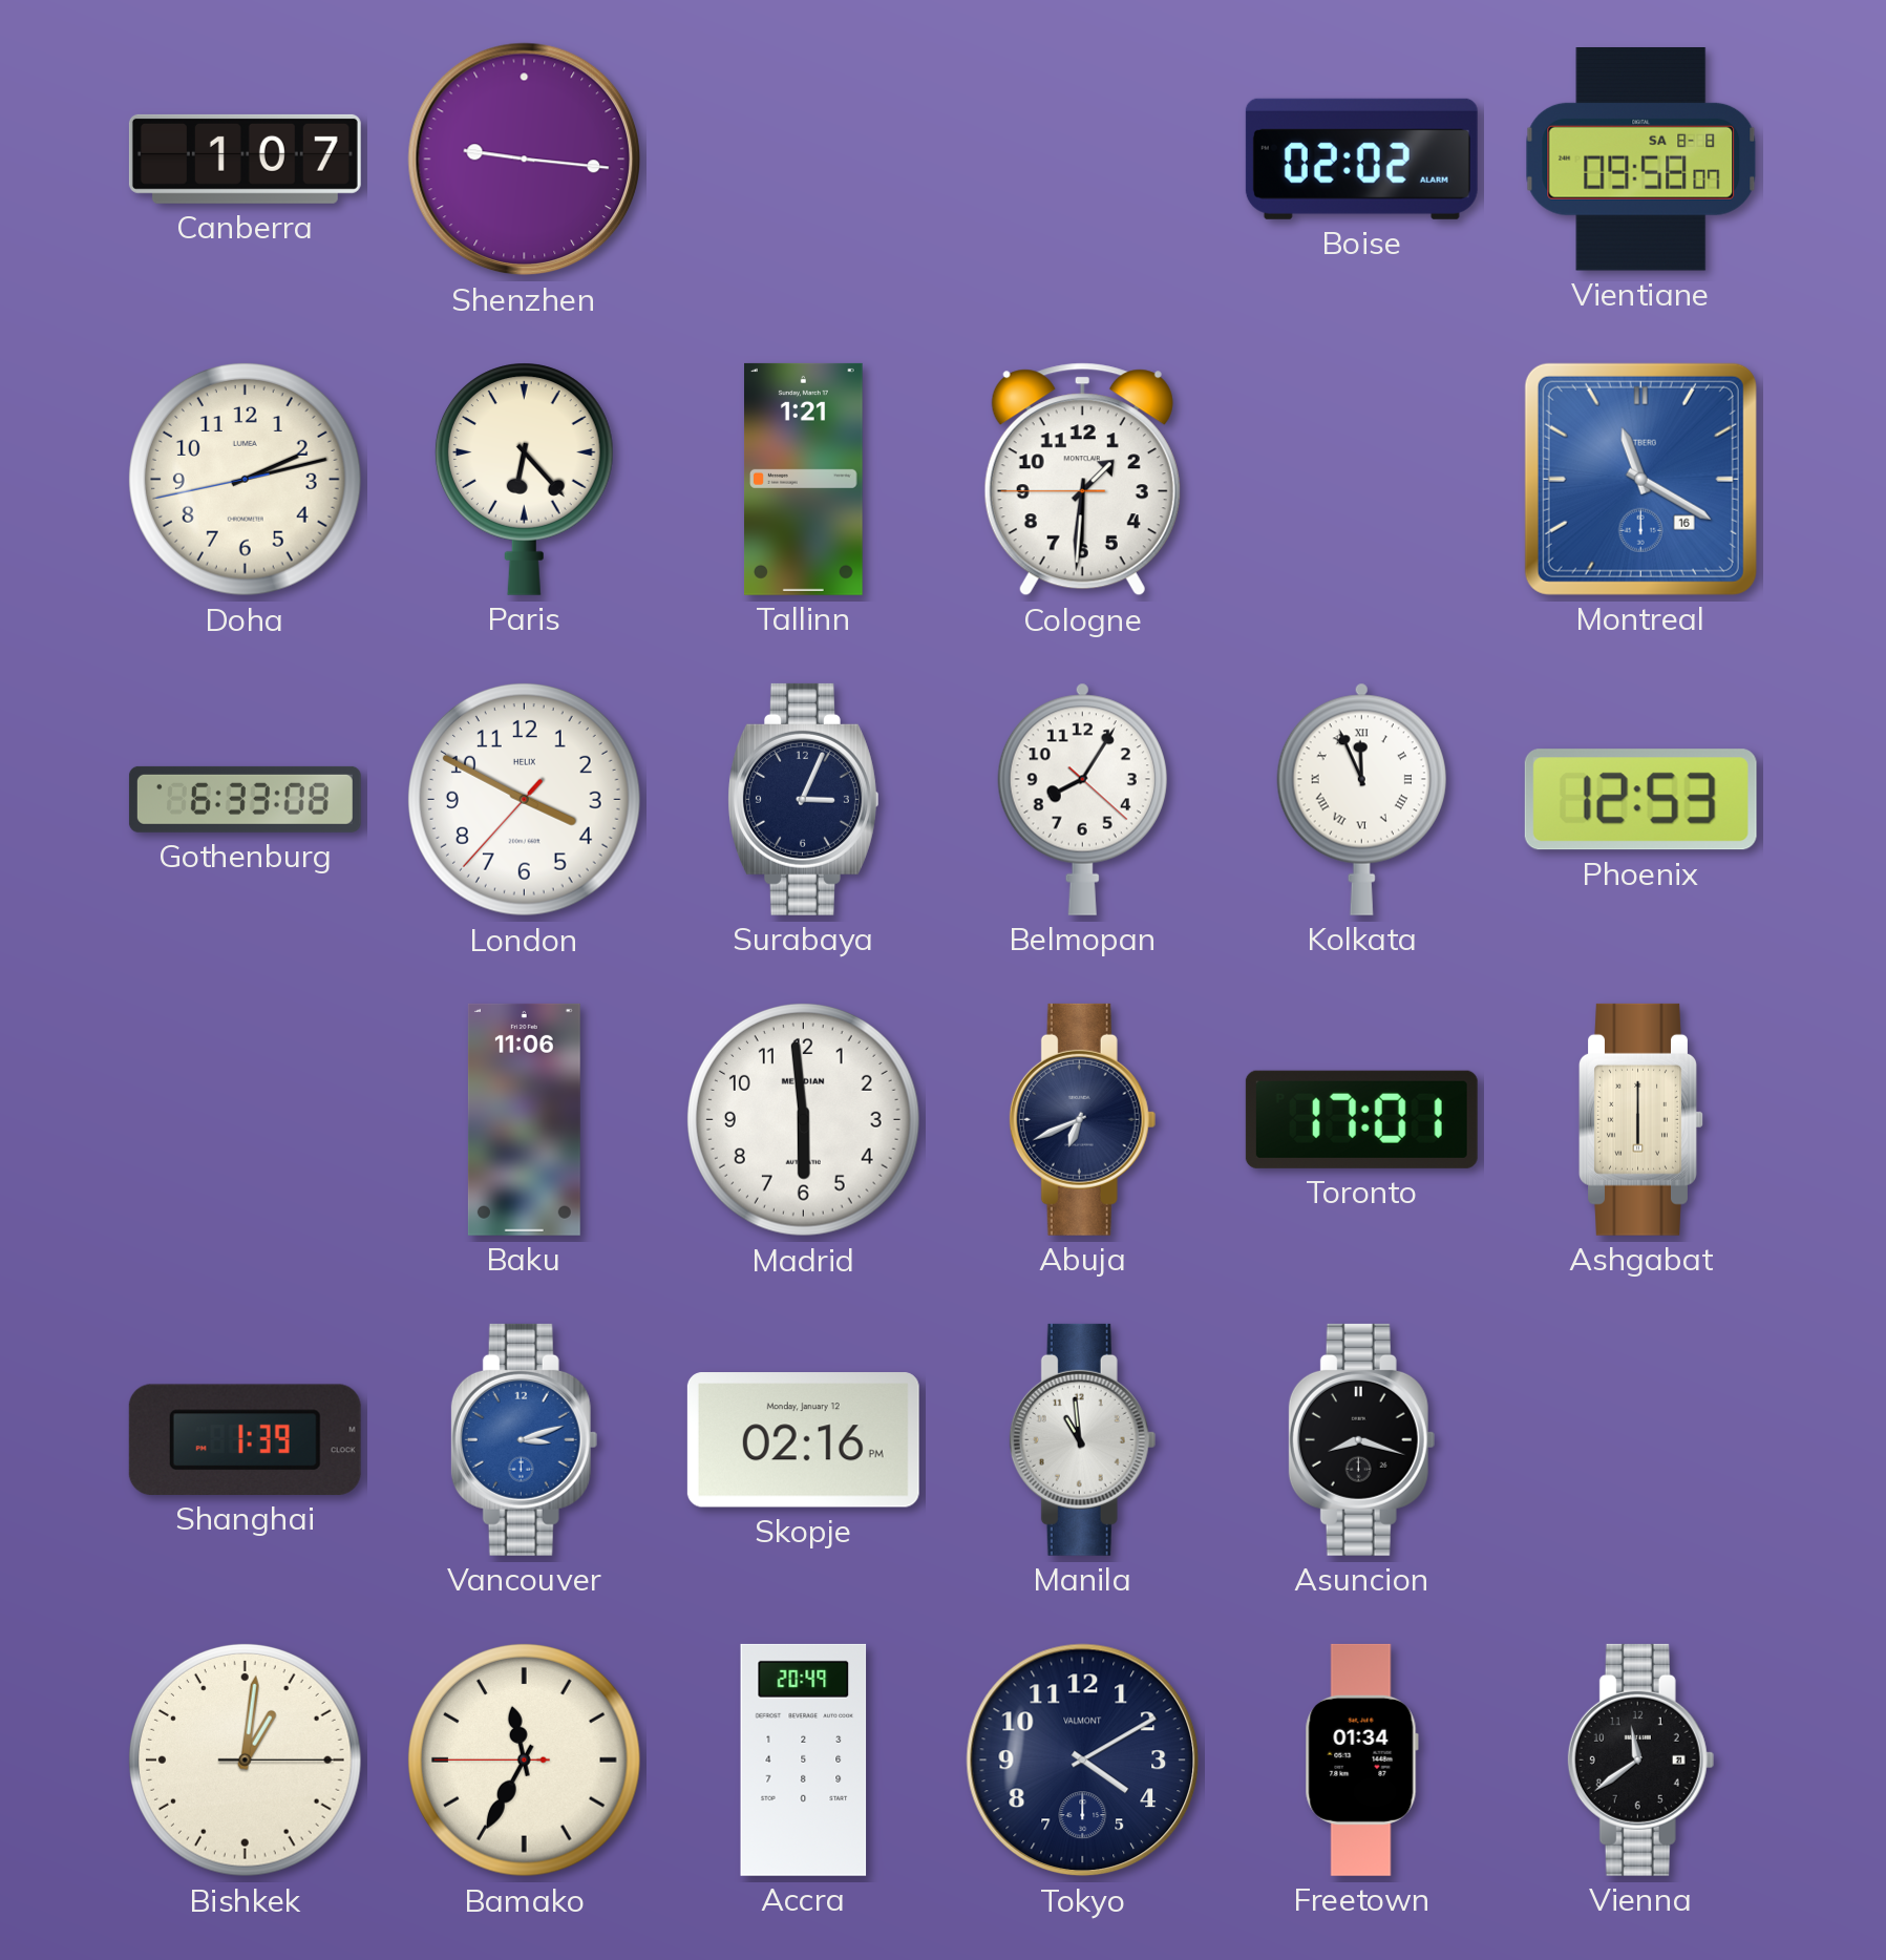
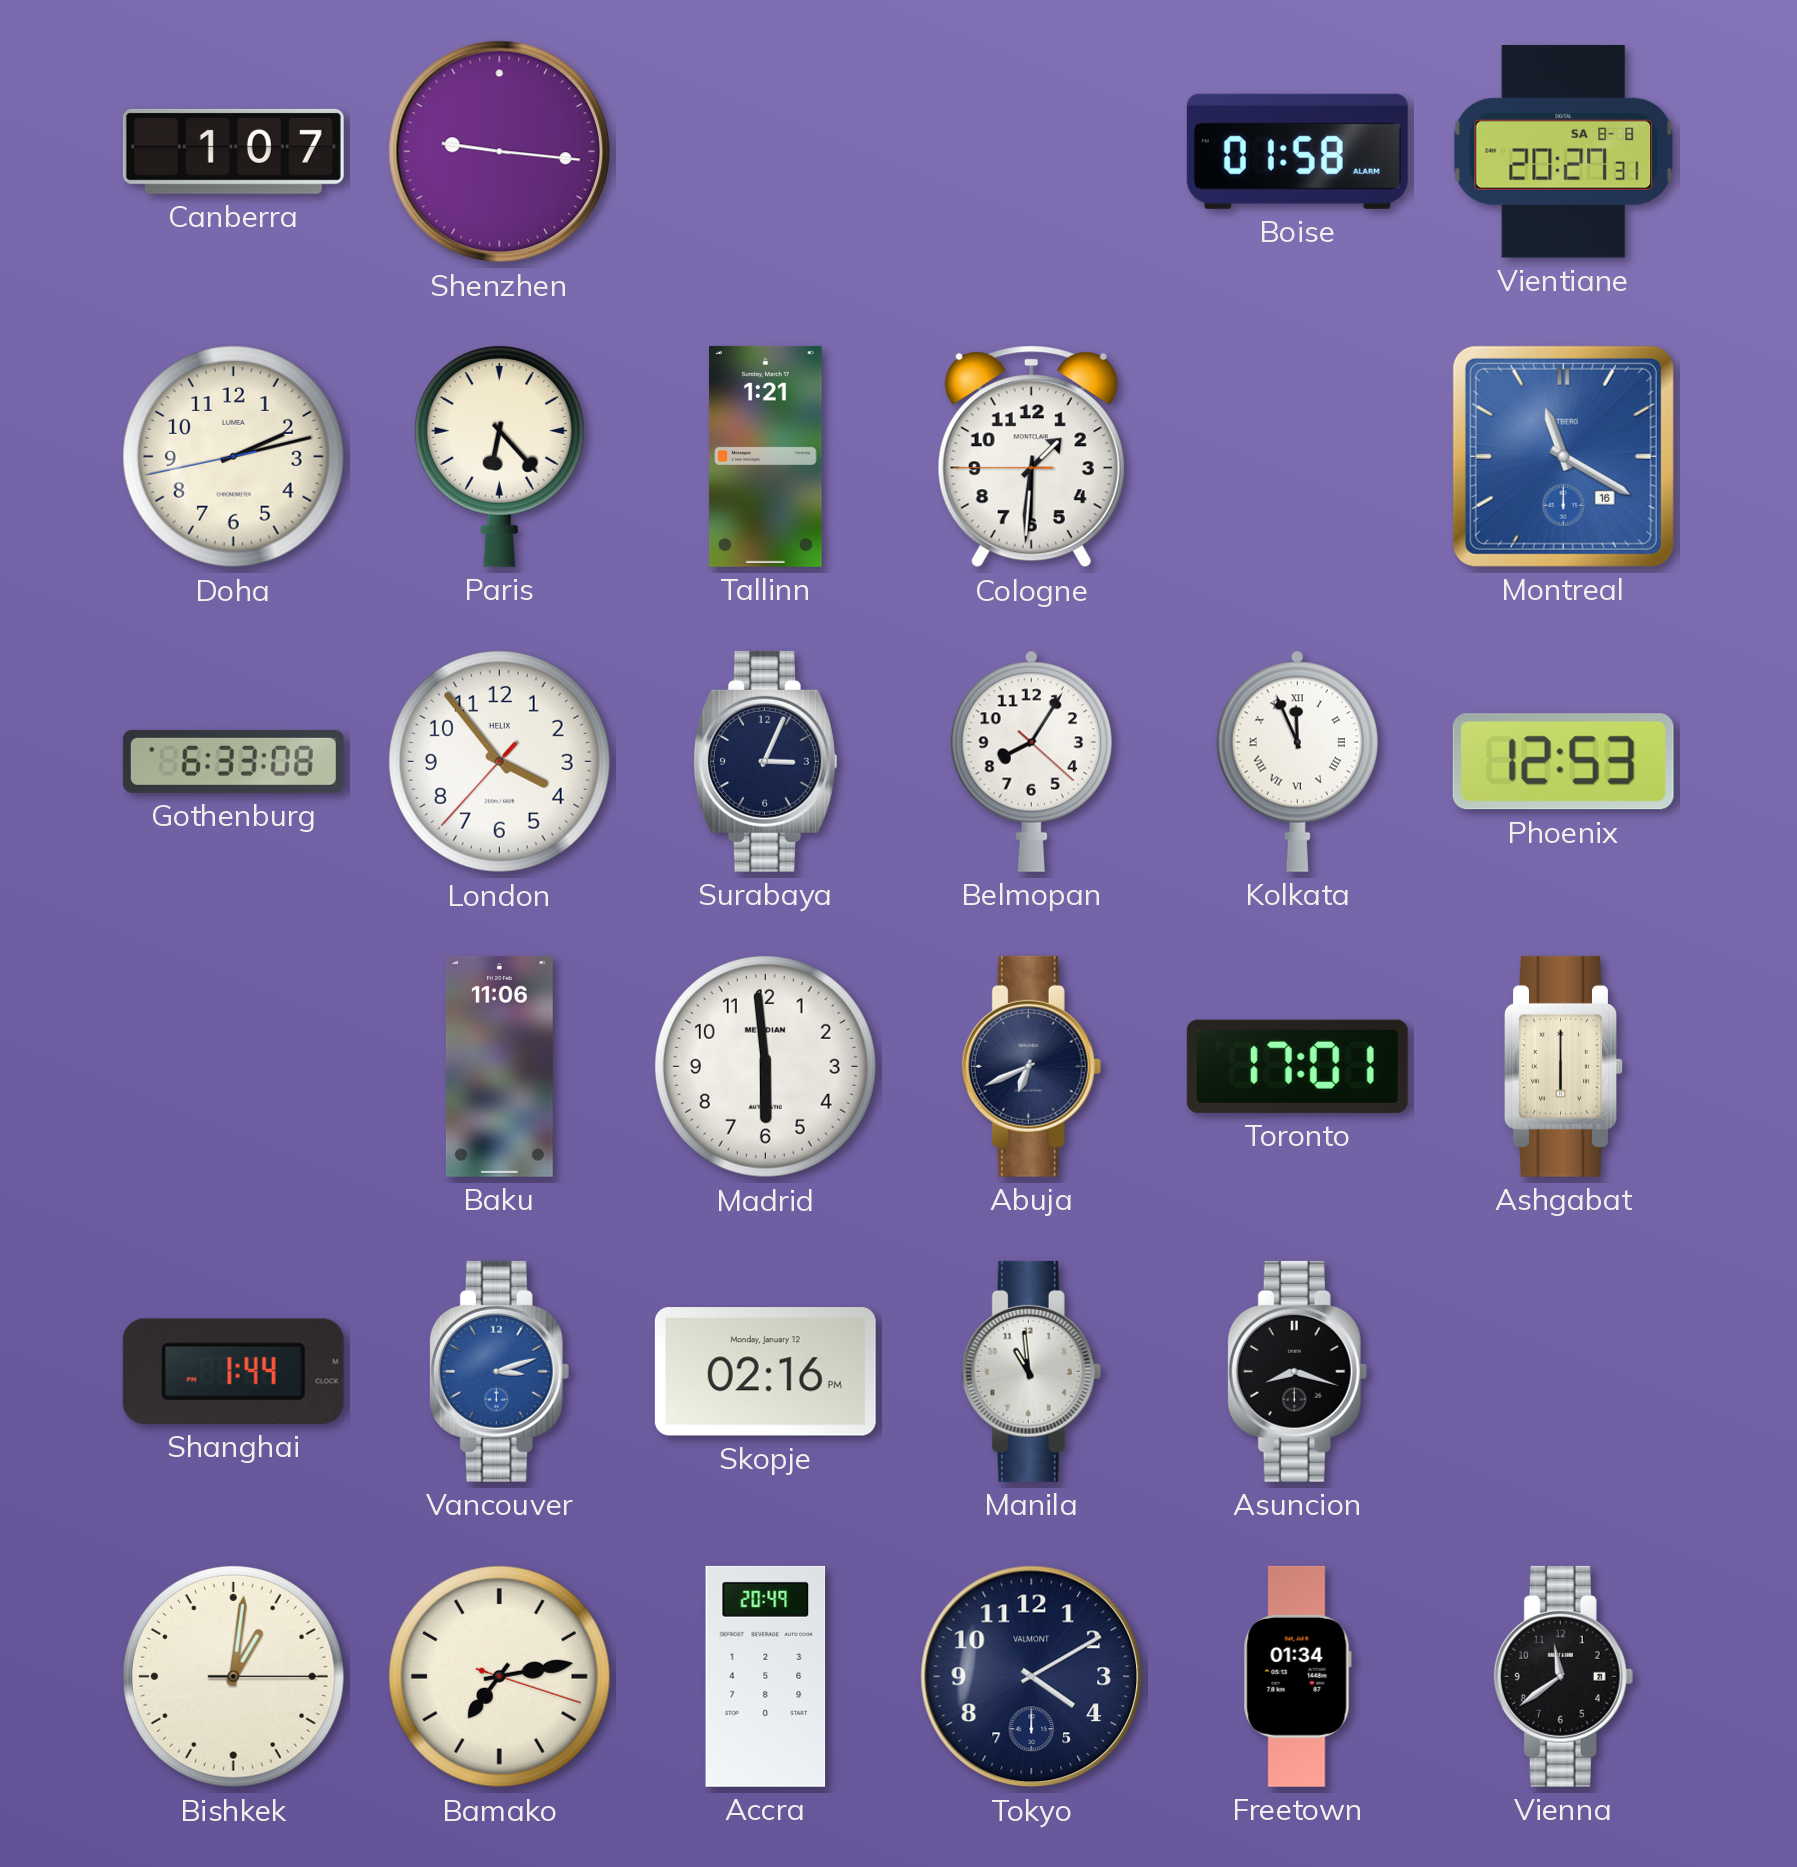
Boise: 02:02 -> 01:58 (1297, 151)
Vientiane: 09:58 -> 20:27 (1564, 152)
London: 3:49 -> 3:53 (500, 762)
Shanghai: 1:39 -> 1:44 (233, 1371)
Bamako: 11:34 -> 7:13 (500, 1677)
